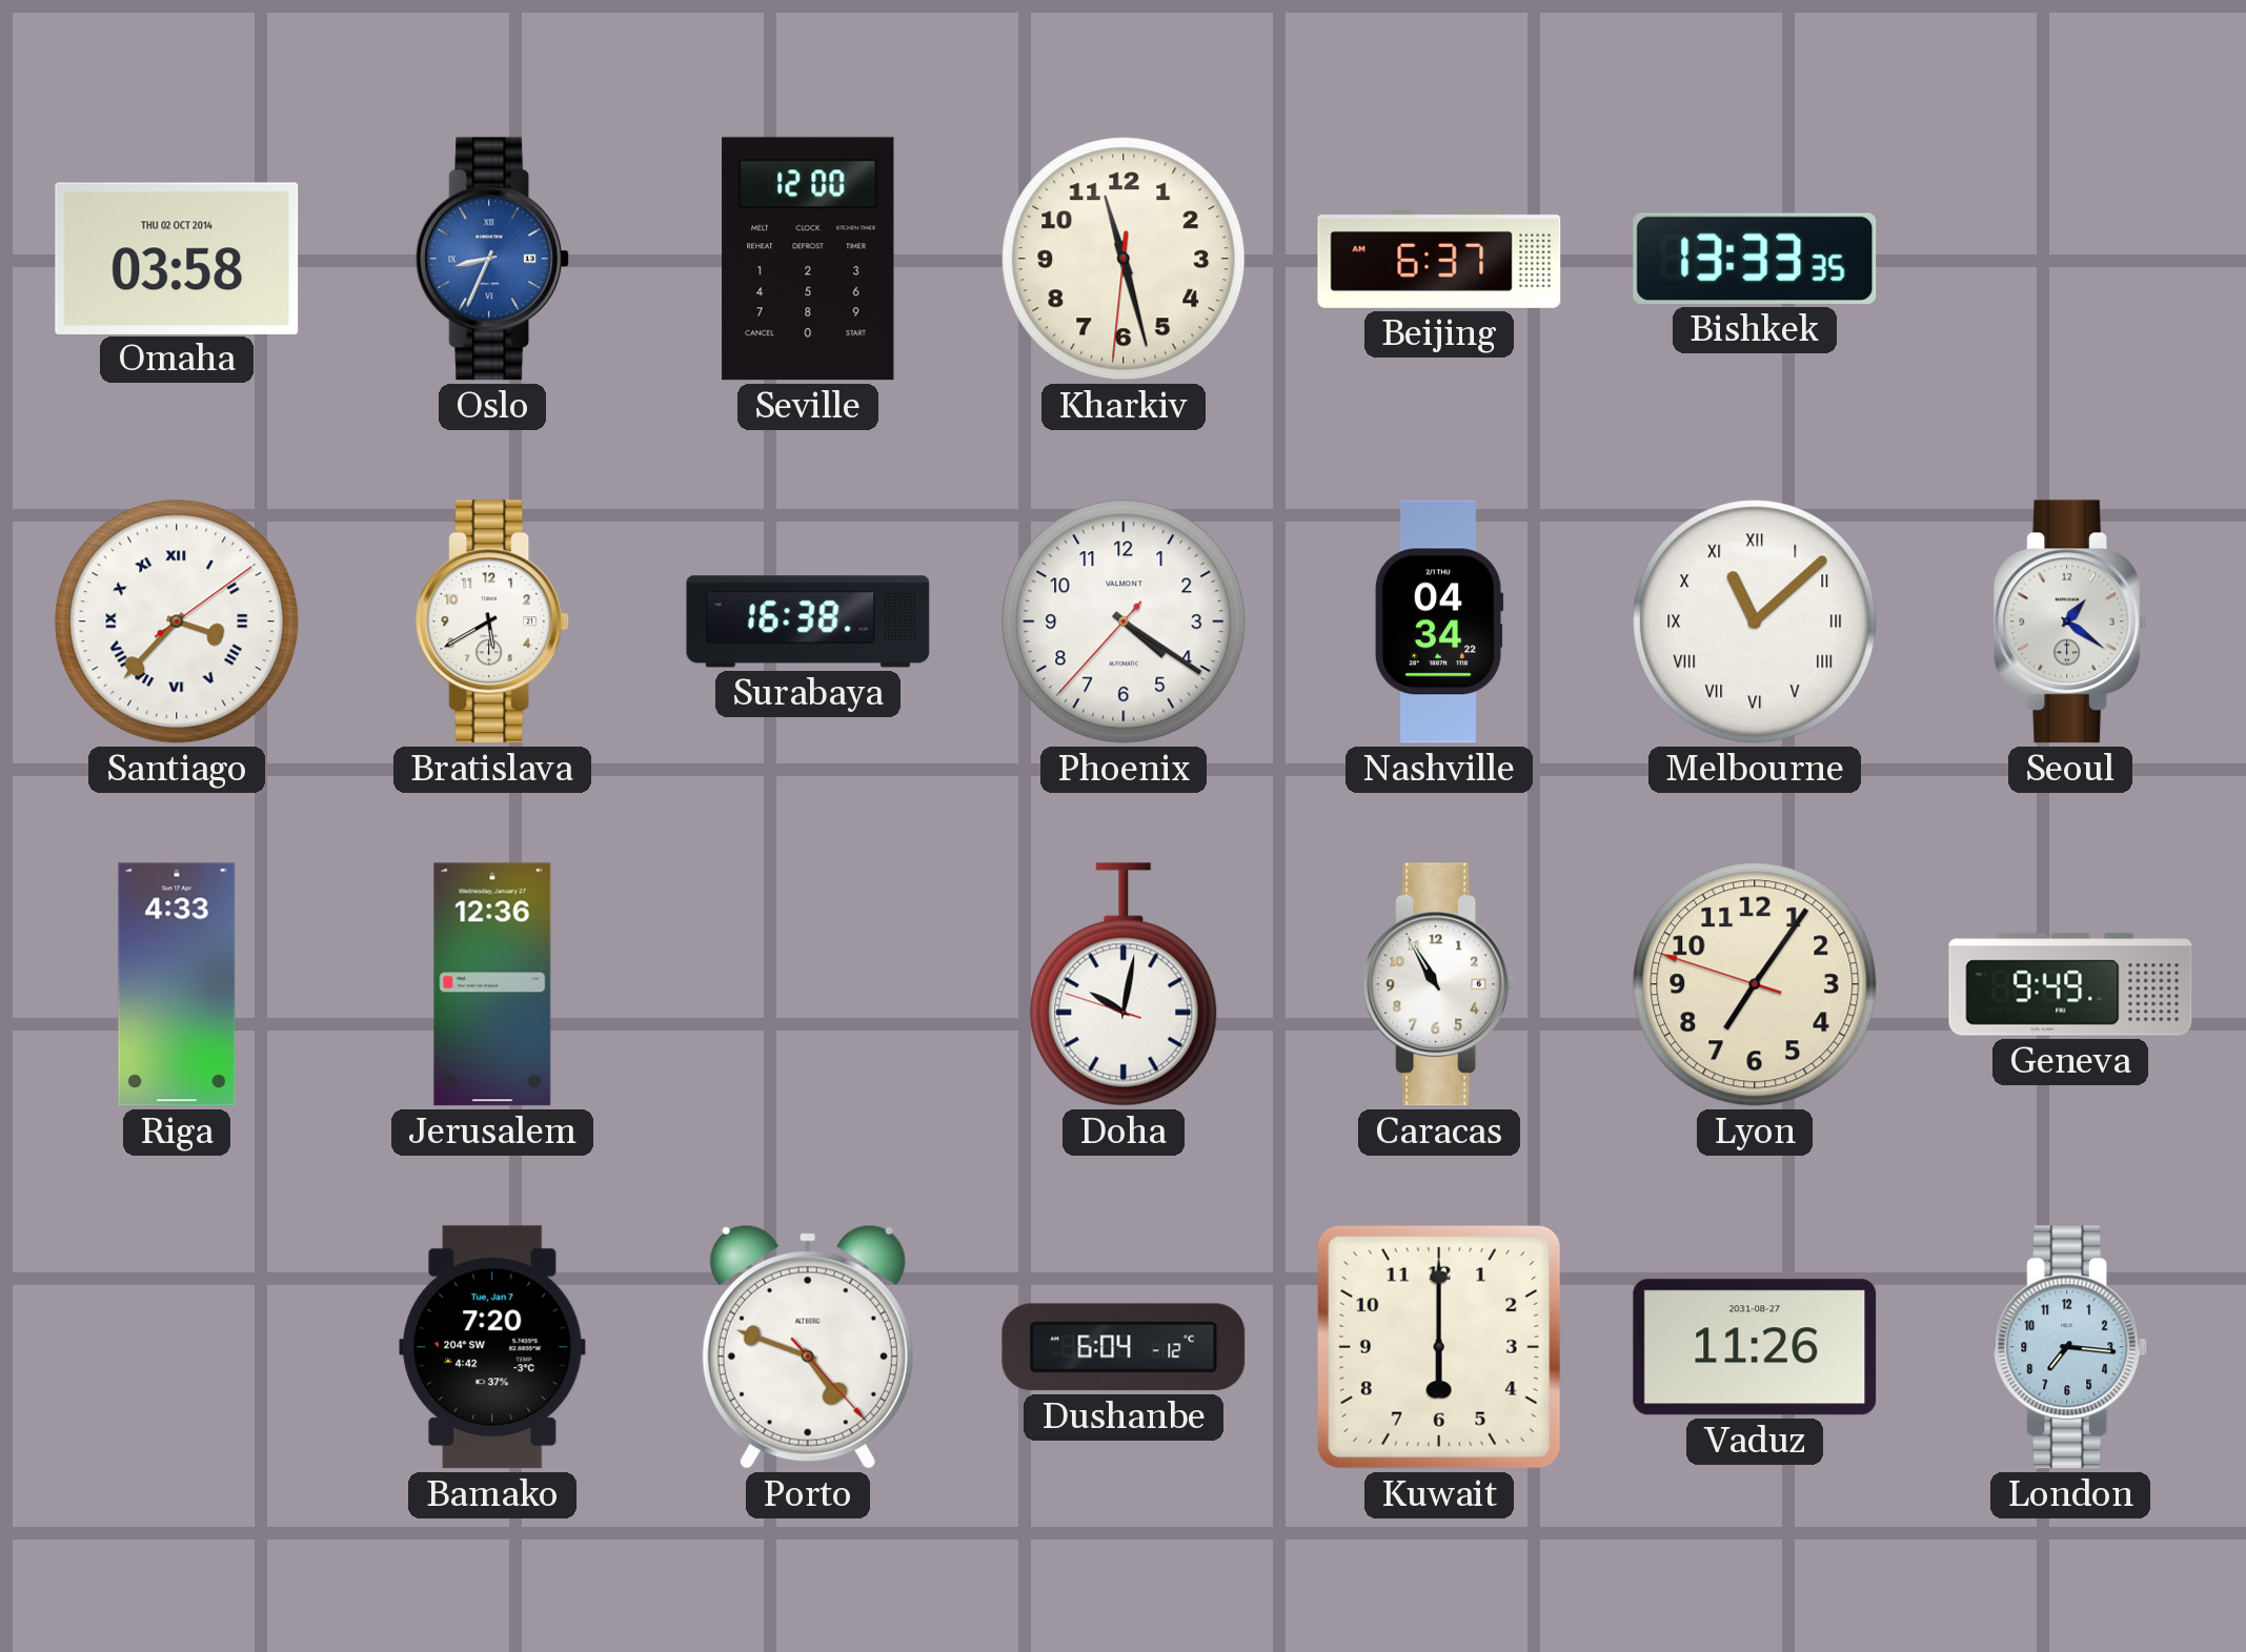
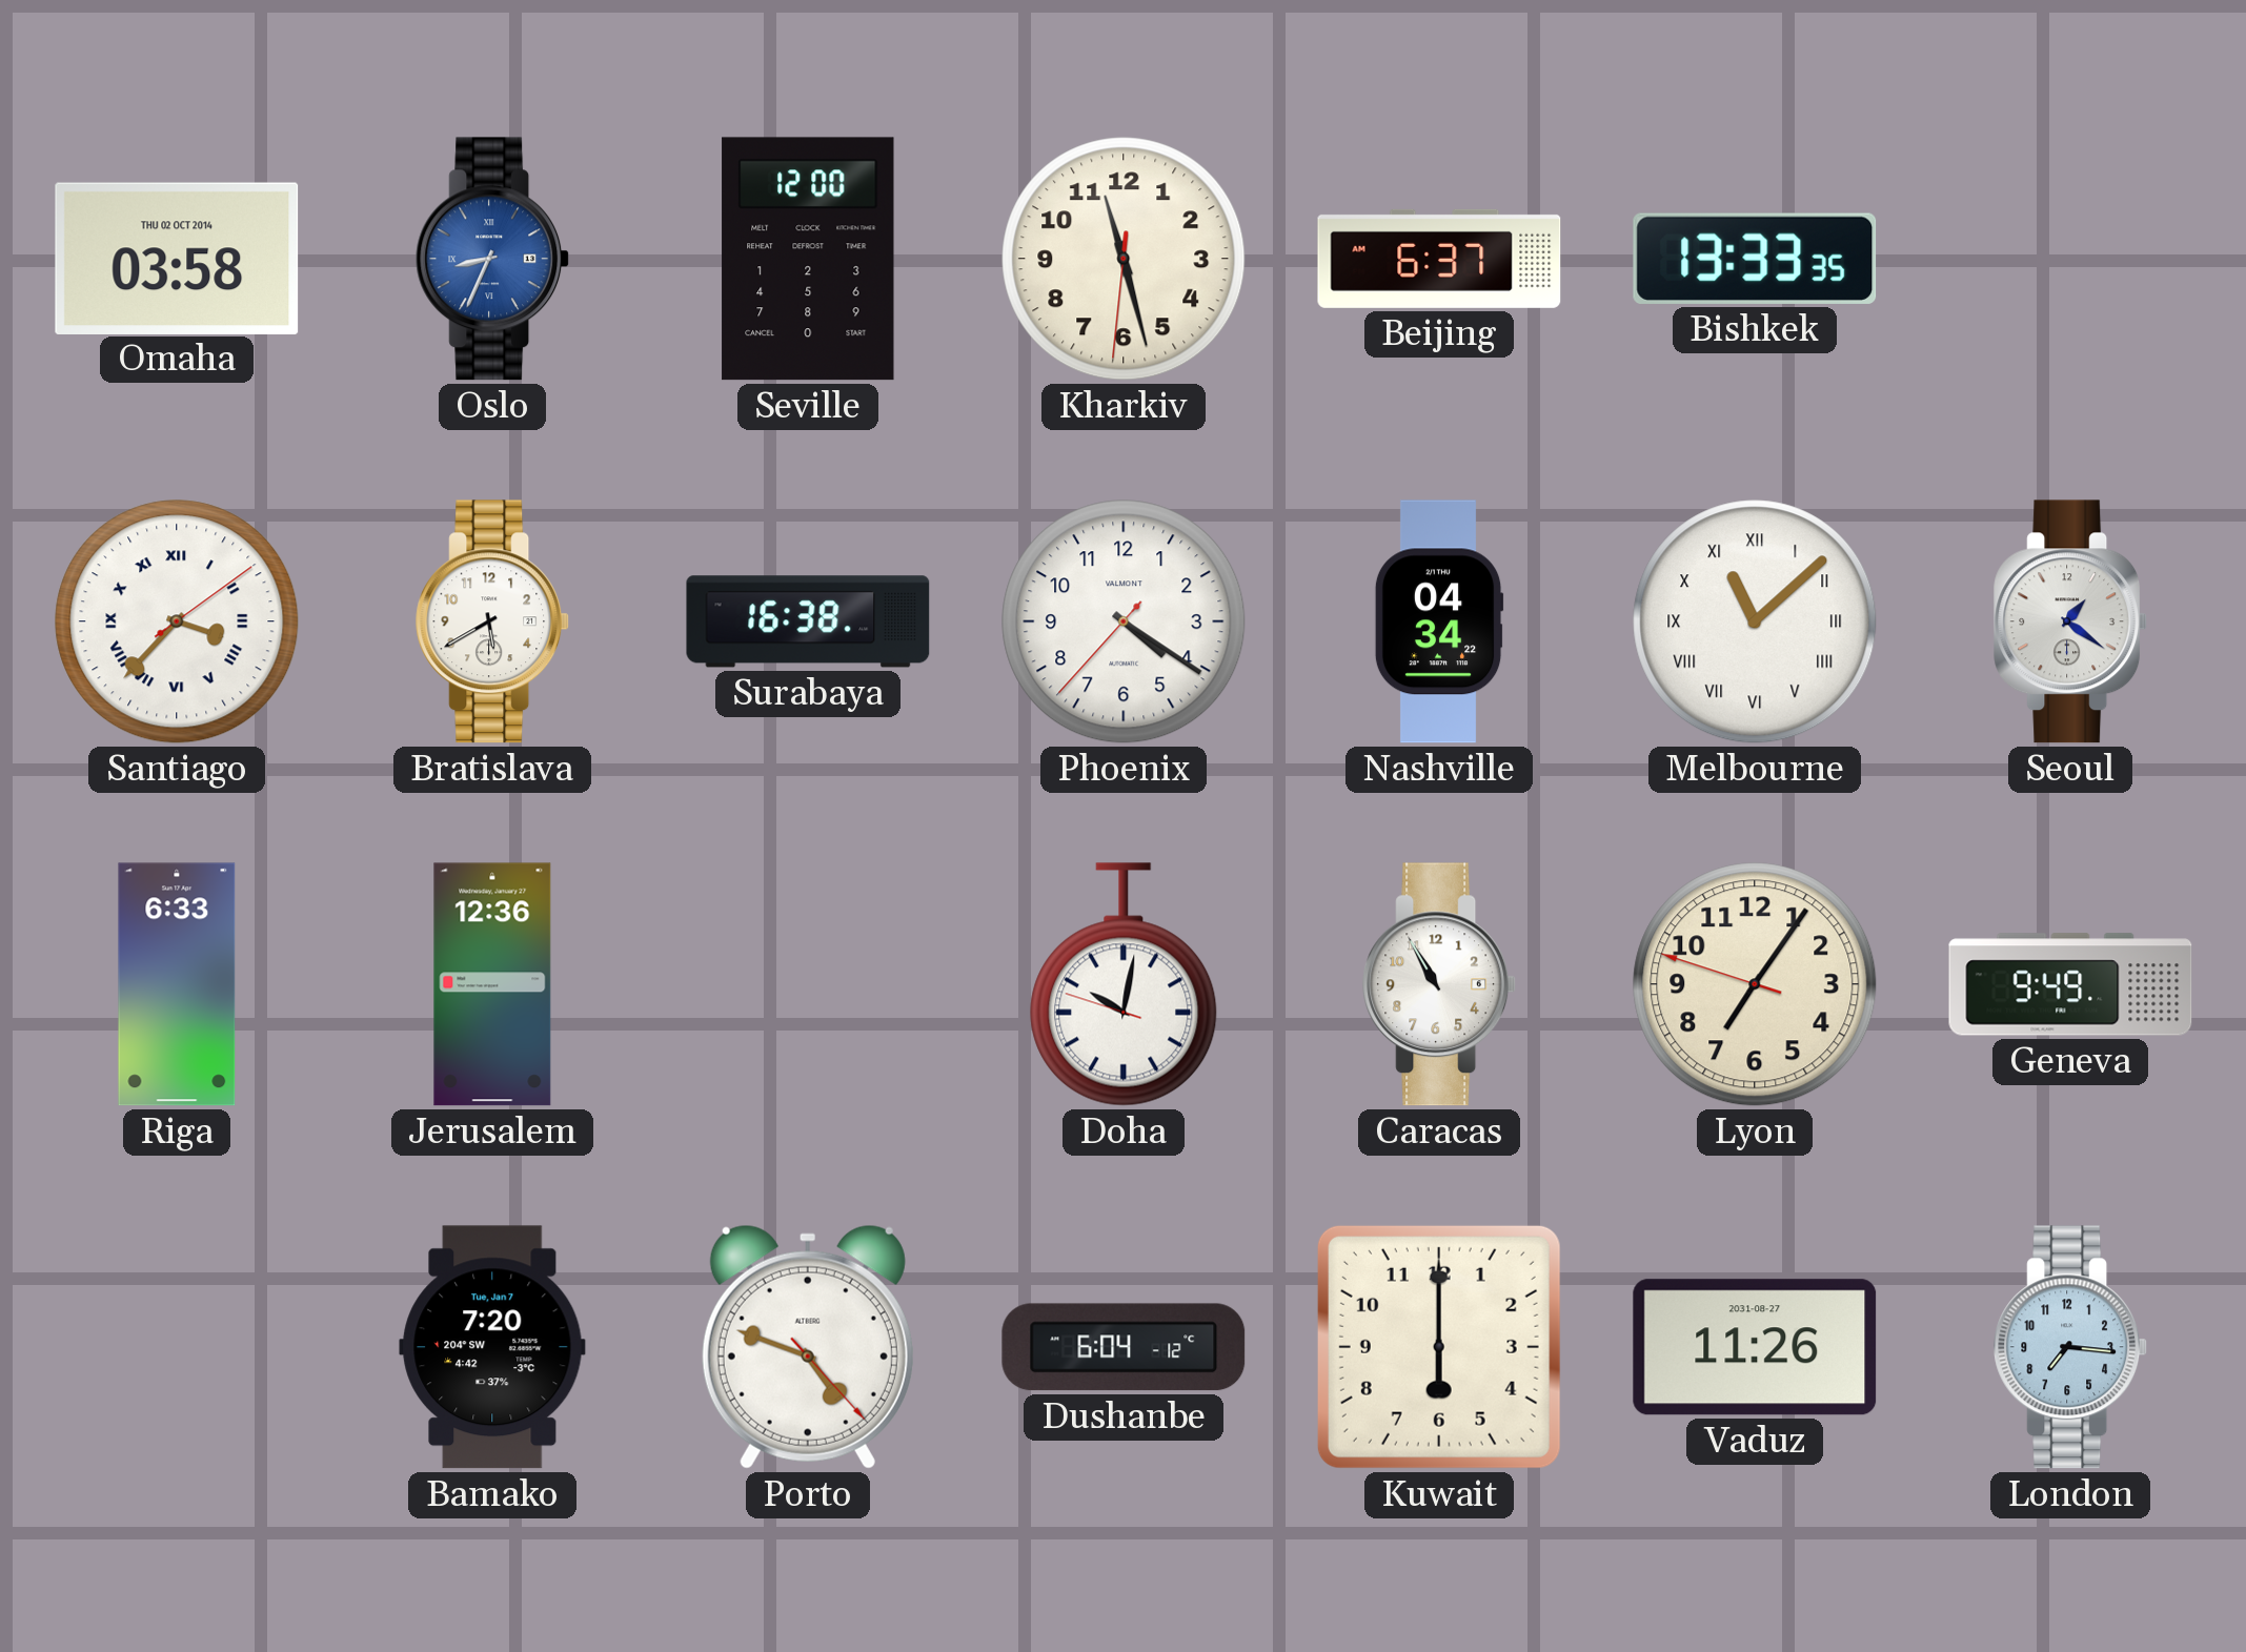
Riga: 4:33 -> 6:33 (177, 984)
